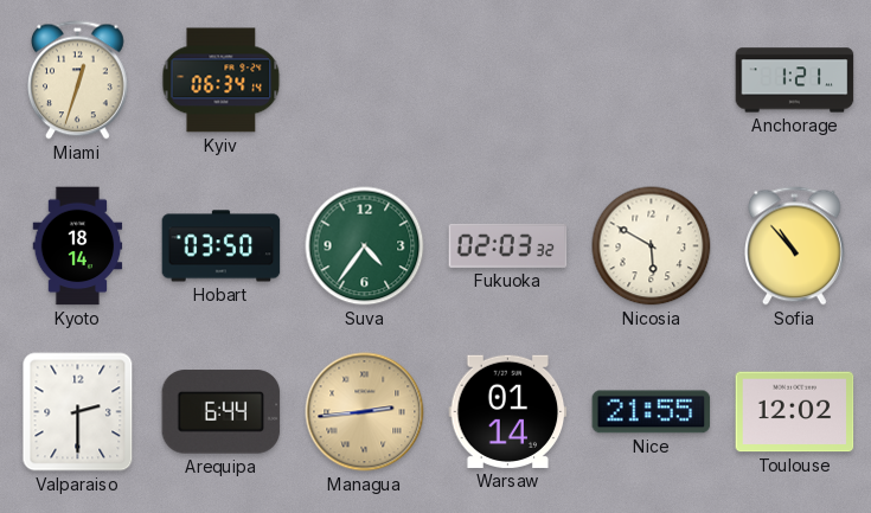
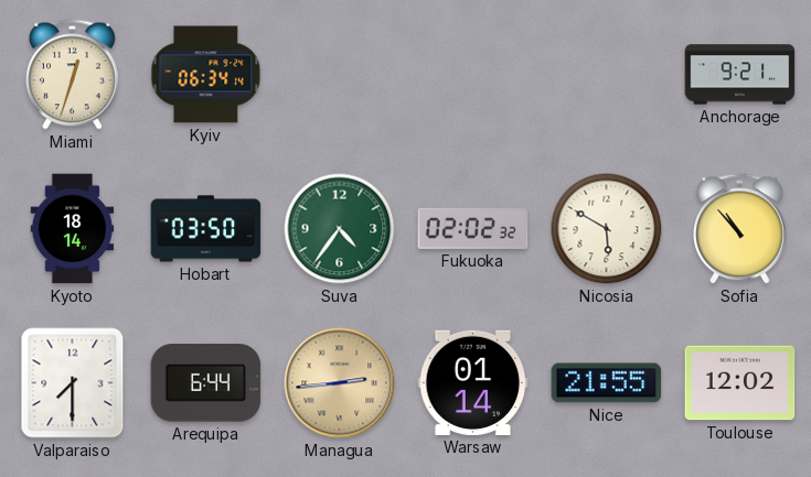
Anchorage: 1:21 -> 9:21 (740, 75)
Fukuoka: 02:03 -> 02:02 (473, 228)
Valparaiso: 2:30 -> 7:30 (73, 383)
